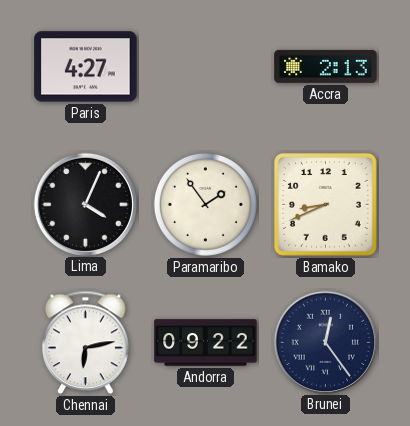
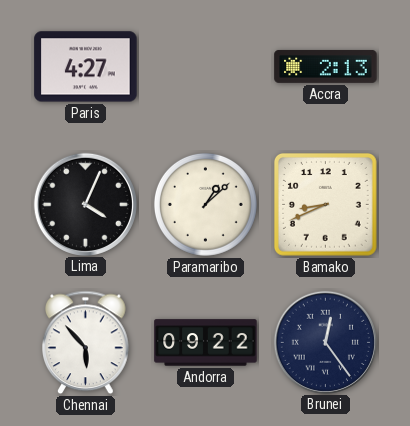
Paramaribo: 1:54 -> 1:08 (205, 204)
Chennai: 6:13 -> 5:53 (86, 343)
